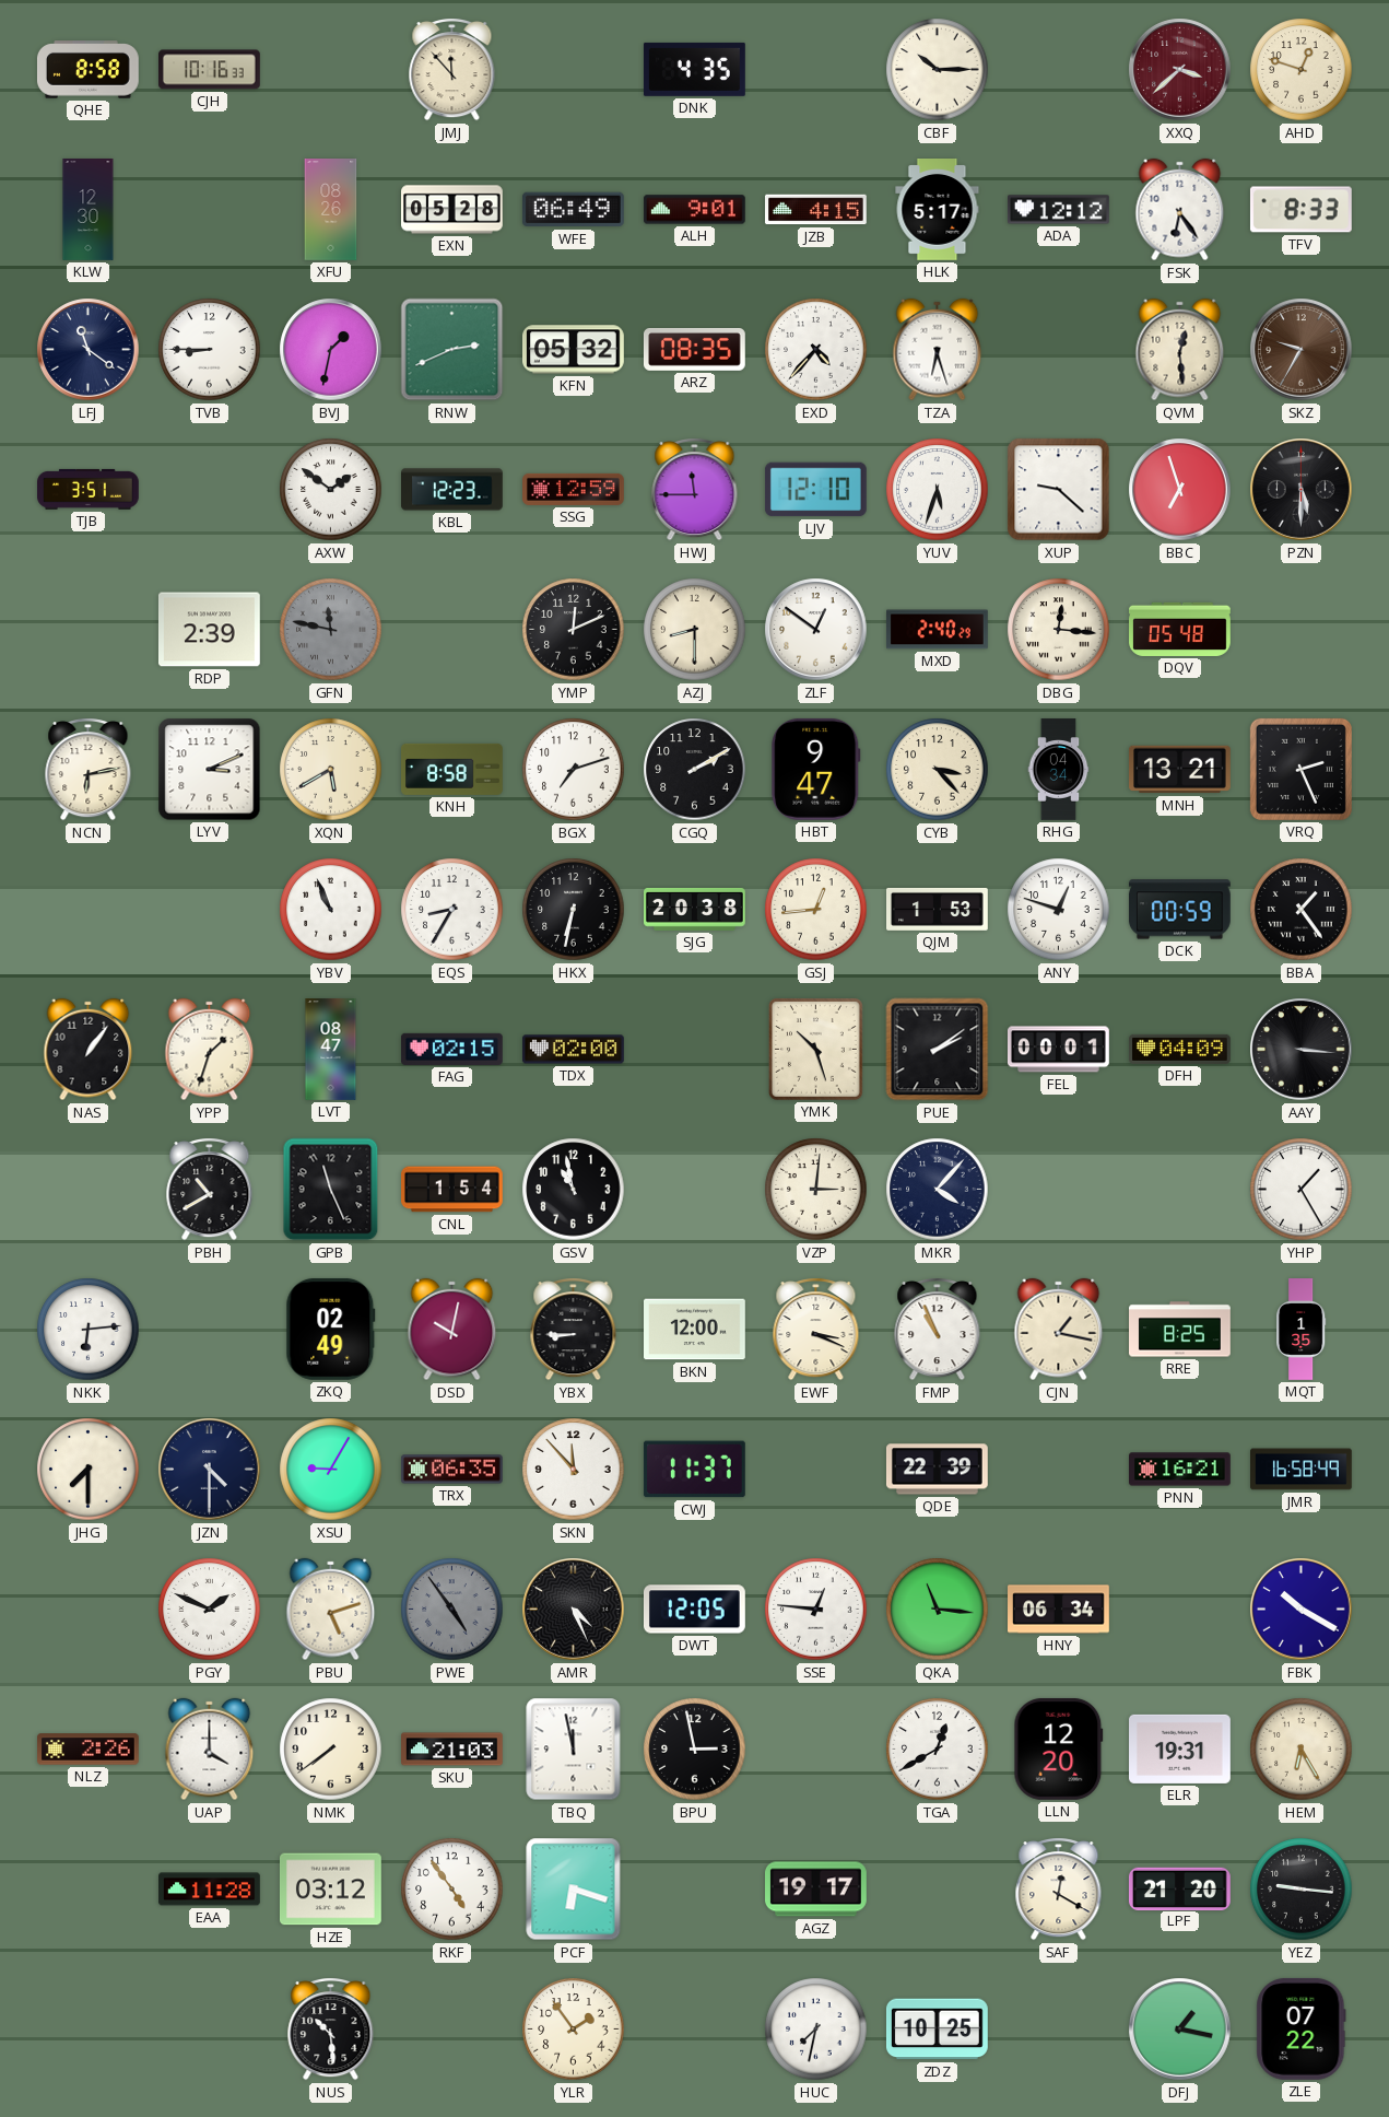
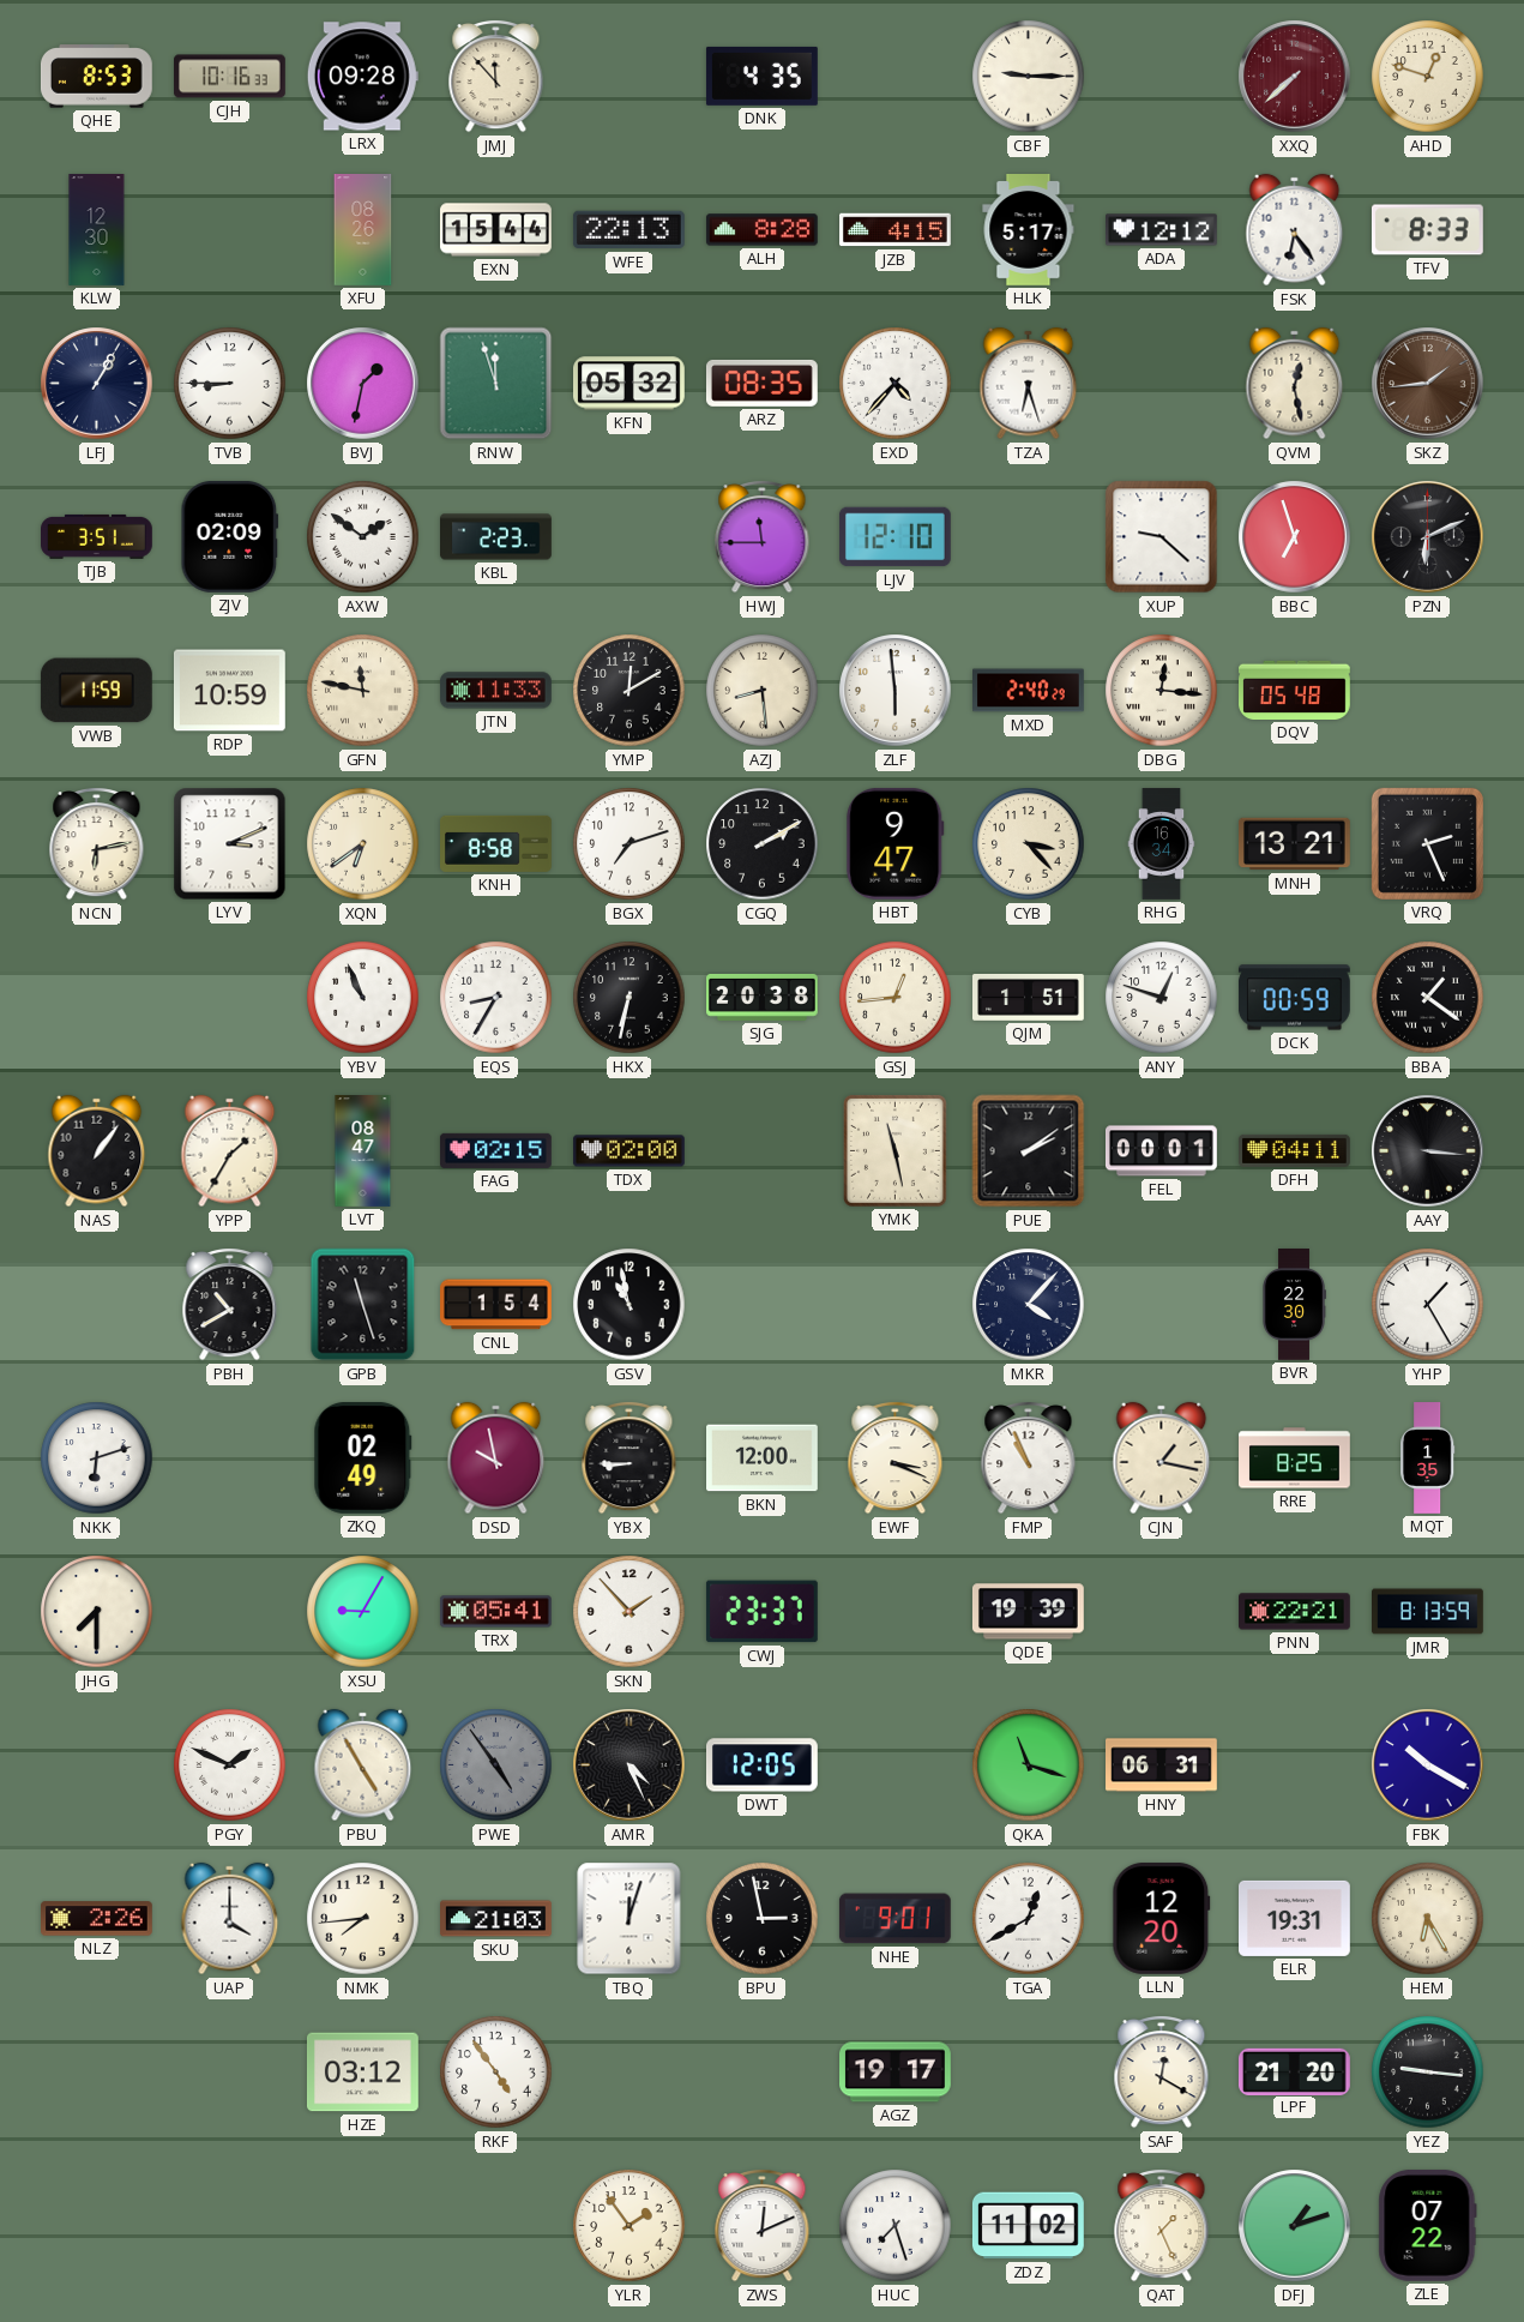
QHE: 8:58 -> 8:53 (96, 77)
LRX: none -> 09:28 (362, 77)
CBF: 10:15 -> 9:15 (1029, 77)
XXQ: 3:38 -> 7:38 (1295, 77)
EXN: 05:28 -> 15:44 (496, 230)
WFE: 06:49 -> 22:13 (628, 230)
ALH: 9:01 -> 8:28 (761, 230)
LFJ: 11:21 -> 1:05 (97, 384)
RNW: 2:41 -> 11:57 (496, 384)
QVM: 12:29 -> 12:28 (1295, 384)
SKZ: 9:35 -> 1:44 (1428, 384)
ZJV: none -> 02:09 (230, 536)
KBL: 12:23 -> 2:23 (496, 537)
SSG: 12:59 -> none (574, 489)
YUV: 5:33 -> none (938, 490)
PZN: 5:30 -> 6:11 (1428, 537)
VWB: none -> 11:59 (96, 691)
RDP: 2:39 -> 10:59 (229, 691)
GFN dial: grey -> cream (363, 691)
JTN: none -> 11:33 (496, 691)
YMP: 12:11 -> 12:10 (630, 691)
AZJ: 8:30 -> 8:29 (763, 691)
ZLF: 12:51 -> 5:59 (896, 691)
XQN: 5:40 -> 6:39 (363, 844)
RHG: 04:34 -> 16:34 (1162, 844)
QJM: 1:53 -> 1:51 (1029, 997)
BBA: 1:24 -> 1:21 (1428, 998)
YPP: 1:33 -> 1:35 (230, 1151)
YMK: 10:27 -> 11:28 (894, 1150)
DFH: 04:09 -> 04:11 (1295, 1150)
GPB: 11:26 -> 11:27 (363, 1305)
VZP: 3:01 -> none (816, 1190)
BVR: none -> 22:30 (1294, 1305)
NKK: 6:14 -> 6:12 (97, 1458)
DSD: 10:02 -> 9:58 (496, 1458)
JZN: 4:30 -> none (210, 1470)
TRX: 06:35 -> 05:41 (495, 1612)
SKN: 11:53 -> 1:53 (630, 1612)
CWJ: 11:37 -> 23:37 (761, 1612)
QDE: 22:39 -> 19:39 (1028, 1612)
PNN: 16:21 -> 22:21 (1295, 1612)
JMR: 16:58 -> 8:13 (1428, 1612)
PBU: 5:12 -> 4:55 (363, 1765)
SSE: 12:46 -> none (816, 1610)
QKA: 11:16 -> 11:18 (1029, 1765)
HNY: 06:34 -> 06:31 (1162, 1765)
NMK: 7:39 -> 7:44 (363, 1919)
TBQ: 11:58 -> 12:03 (630, 1919)
NHE: none -> 9:01 (894, 1919)
EAA: 11:28 -> none (210, 1890)
PCF: 6:18 -> none (574, 1890)
NUS: 10:29 -> none (331, 2030)
ZWS: none -> 12:11 (763, 2226)
HUC: 7:32 -> 7:27 (896, 2226)
ZDZ: 10:25 -> 11:02 (1028, 2226)
QAT: none -> 1:26 (1162, 2226)
DFJ: 1:17 -> 1:12 (1295, 2226)
